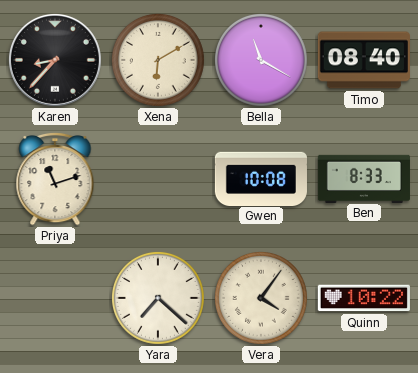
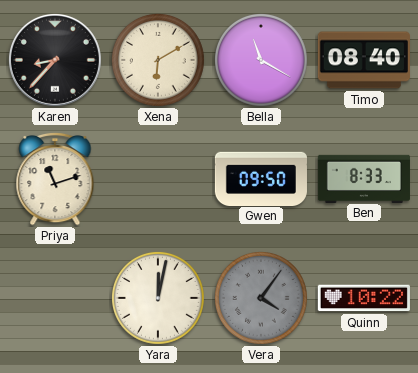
Gwen: 10:08 -> 09:50 (261, 178)
Yara: 7:22 -> 12:02 (158, 298)
Vera dial: cream -> grey (261, 298)
